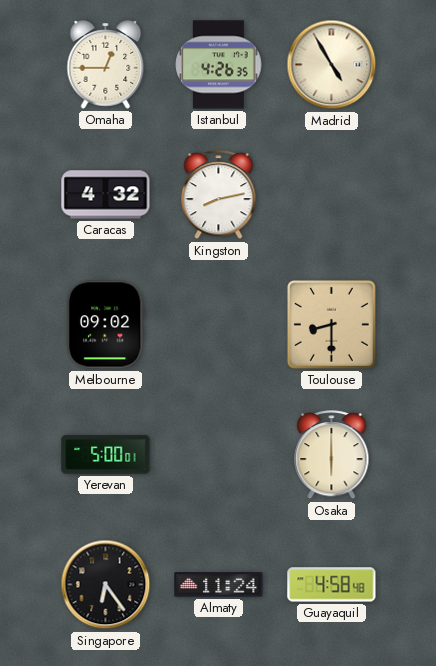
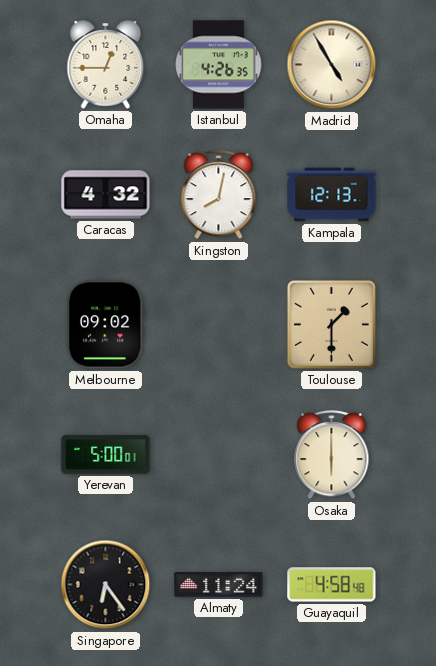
Kingston: 8:13 -> 8:02 (219, 195)
Kampala: none -> 12:13 (332, 195)
Toulouse: 8:30 -> 1:30 (331, 324)
